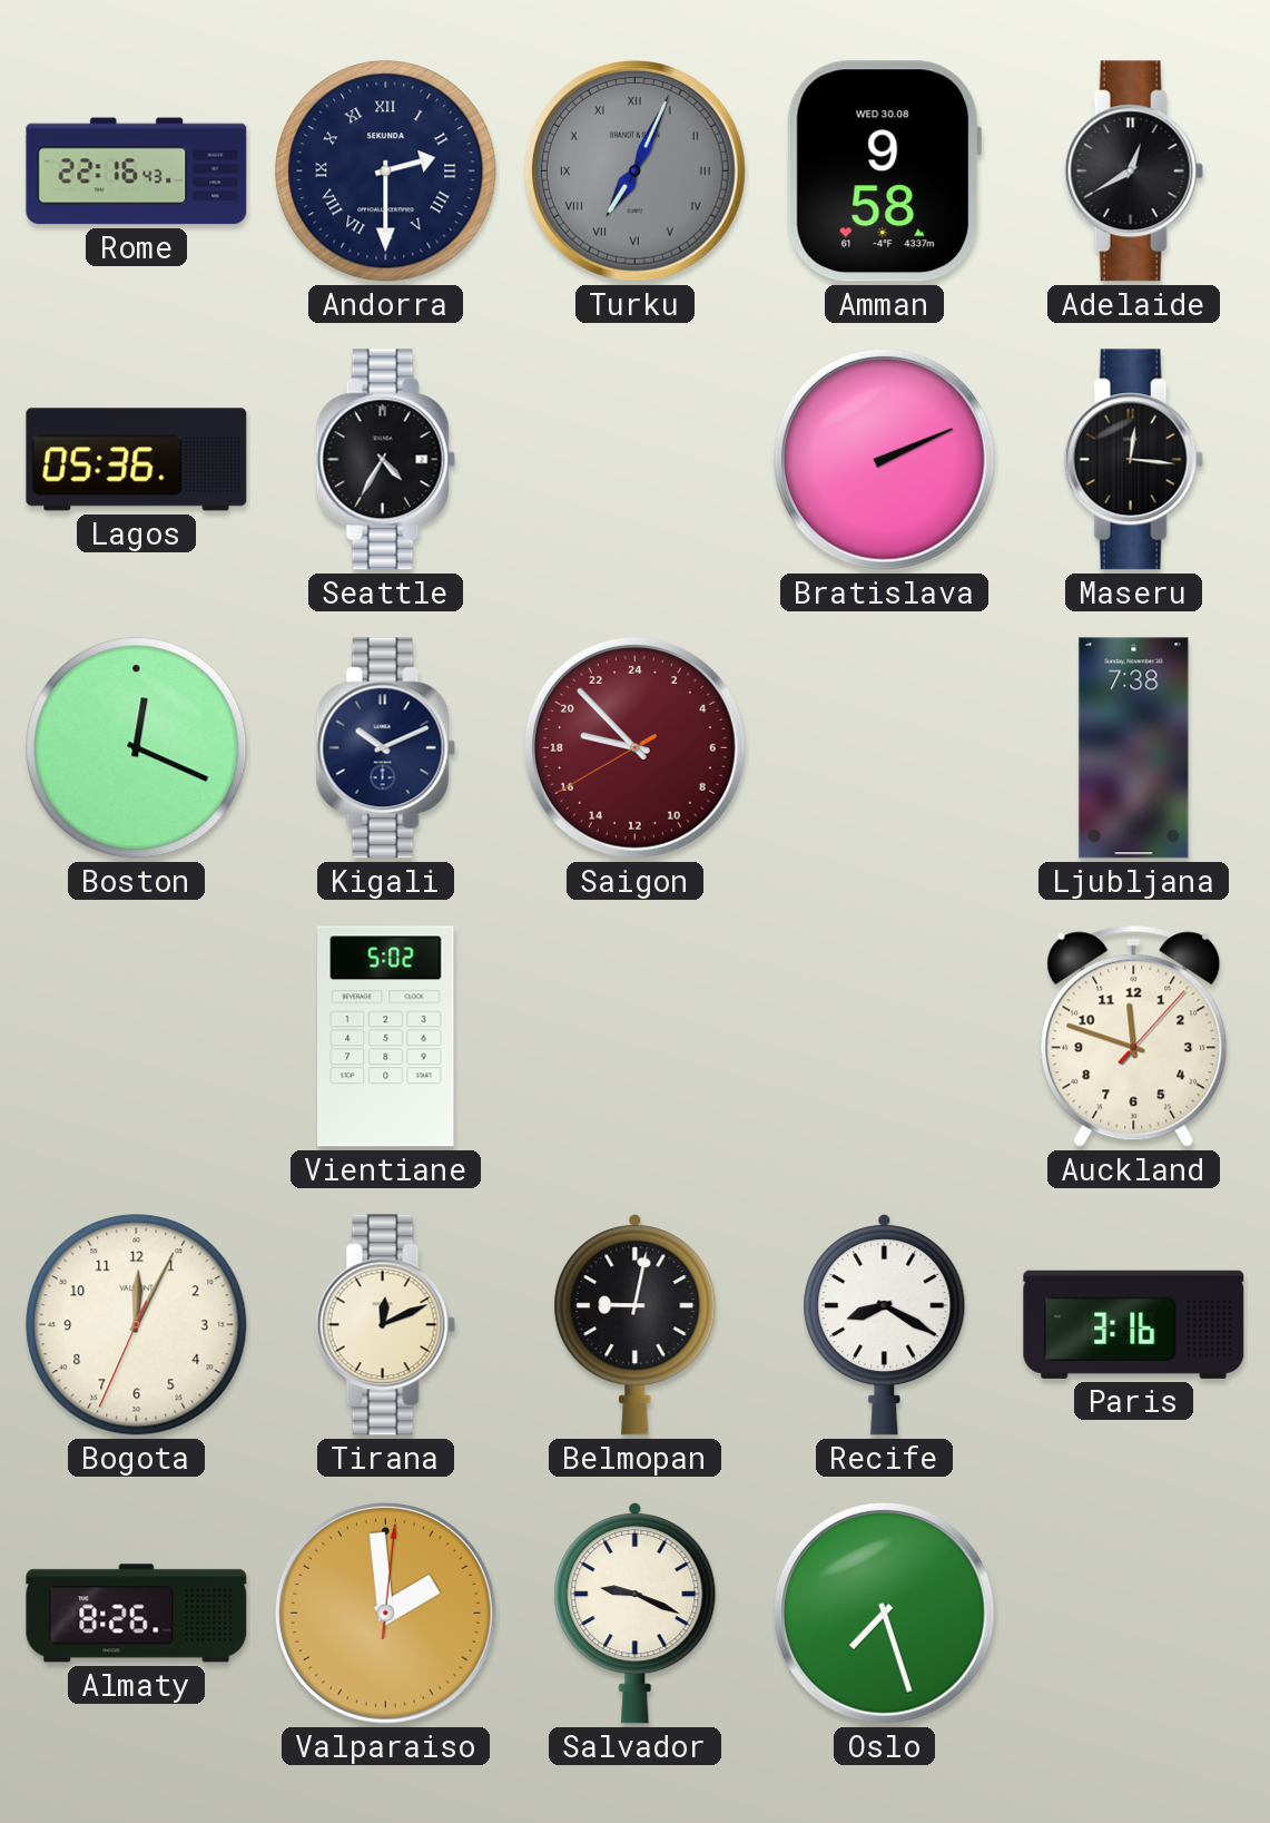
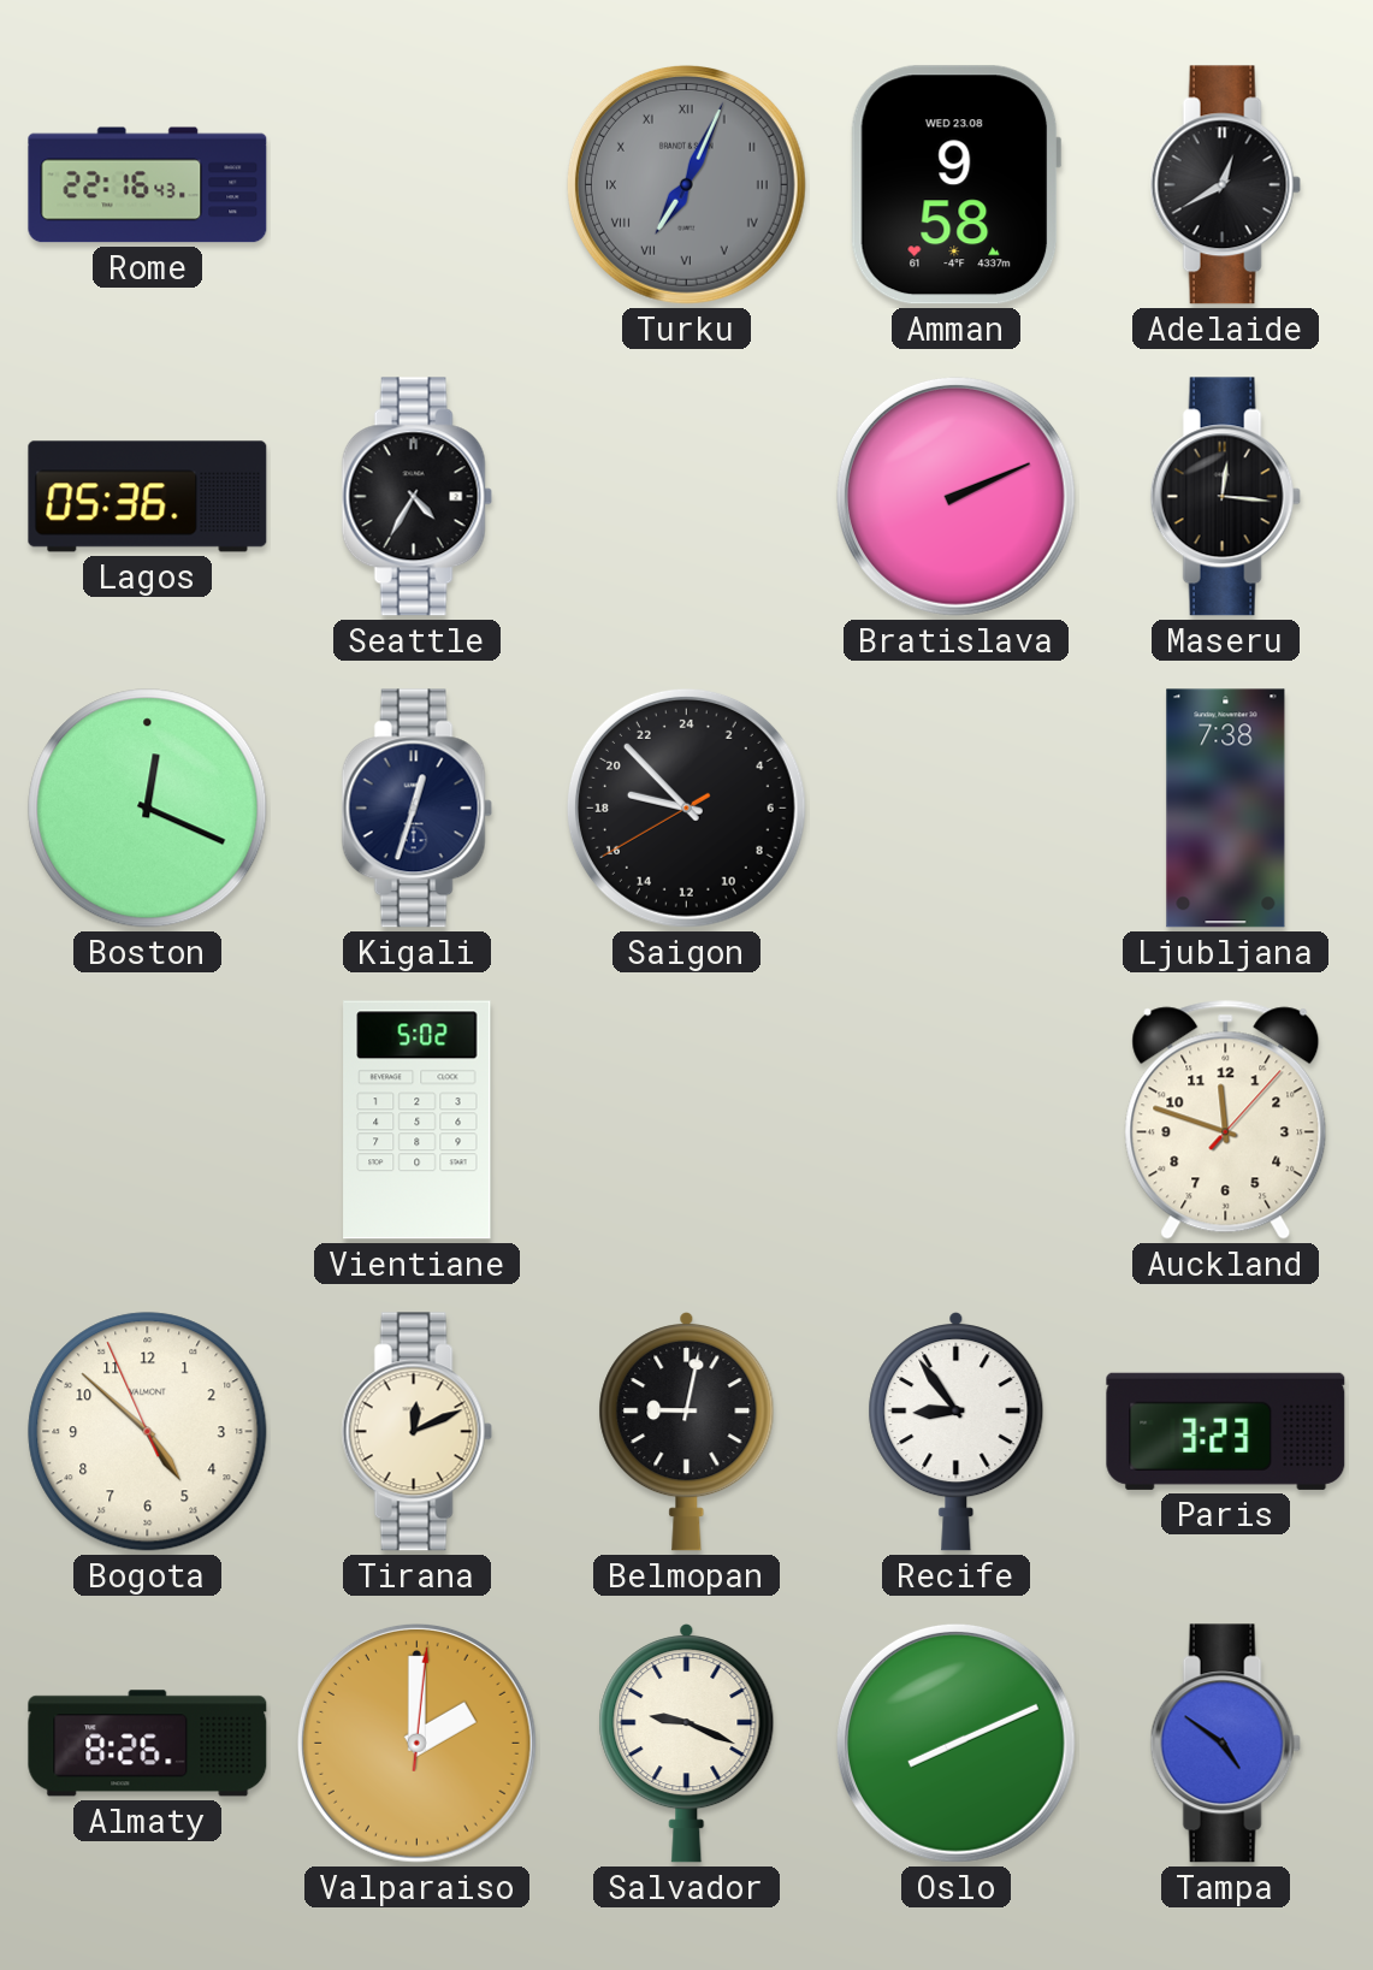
Andorra: 2:30 -> none (386, 171)
Amman date: WED 30.08 -> WED 23.08 (955, 185)
Kigali: 10:11 -> 12:33 (416, 809)
Saigon dial: burgundy -> black (686, 807)
Bogota: 12:04 -> 4:51 (148, 1432)
Recife: 8:20 -> 8:54 (957, 1432)
Paris: 3:16 -> 3:23 (1226, 1431)
Valparaiso: 1:59 -> 2:00 (416, 1743)
Oslo: 7:27 -> 8:11 (955, 1743)
Tampa: none -> 4:51 (1225, 1744)
